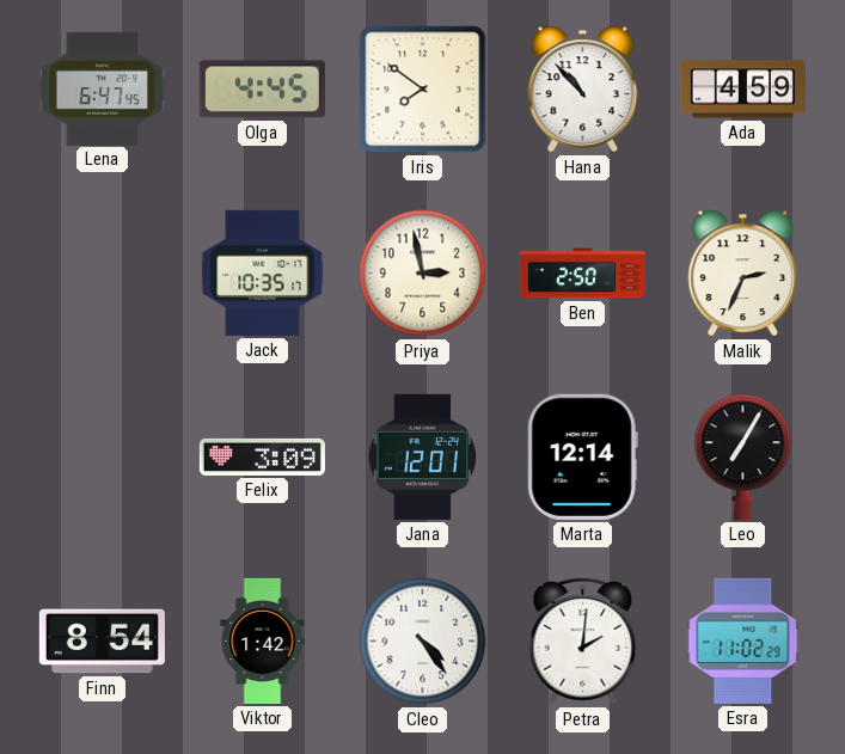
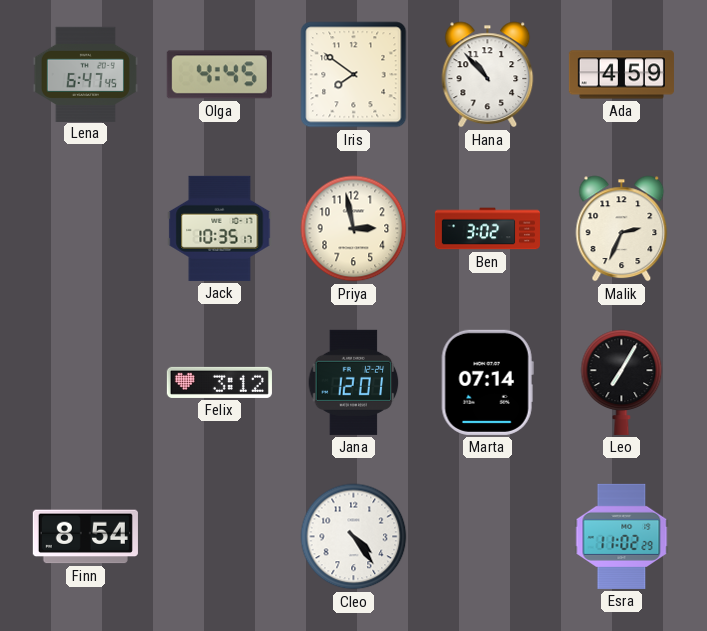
Ben: 2:50 -> 3:02 (487, 229)
Felix: 3:09 -> 3:12 (219, 382)
Marta: 12:14 -> 07:14 (487, 382)
Viktor: 1:42 -> none (263, 640)
Petra: 2:01 -> none (583, 642)
